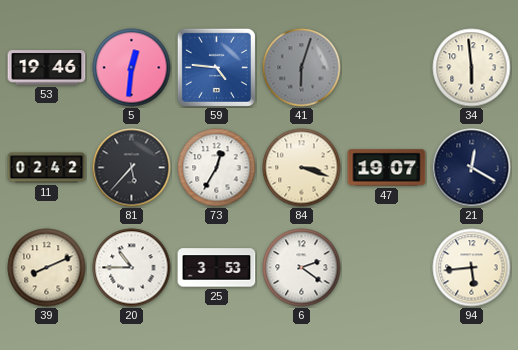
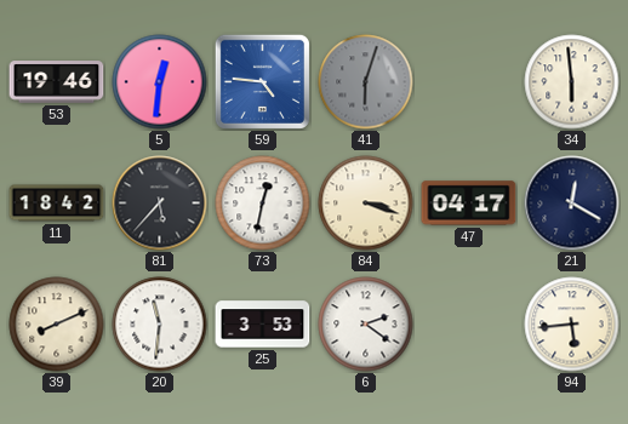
11: 02:42 -> 18:42 (57, 204)
73: 12:35 -> 12:32 (263, 204)
47: 19:07 -> 04:17 (469, 204)
20: 10:45 -> 11:31 (160, 325)
